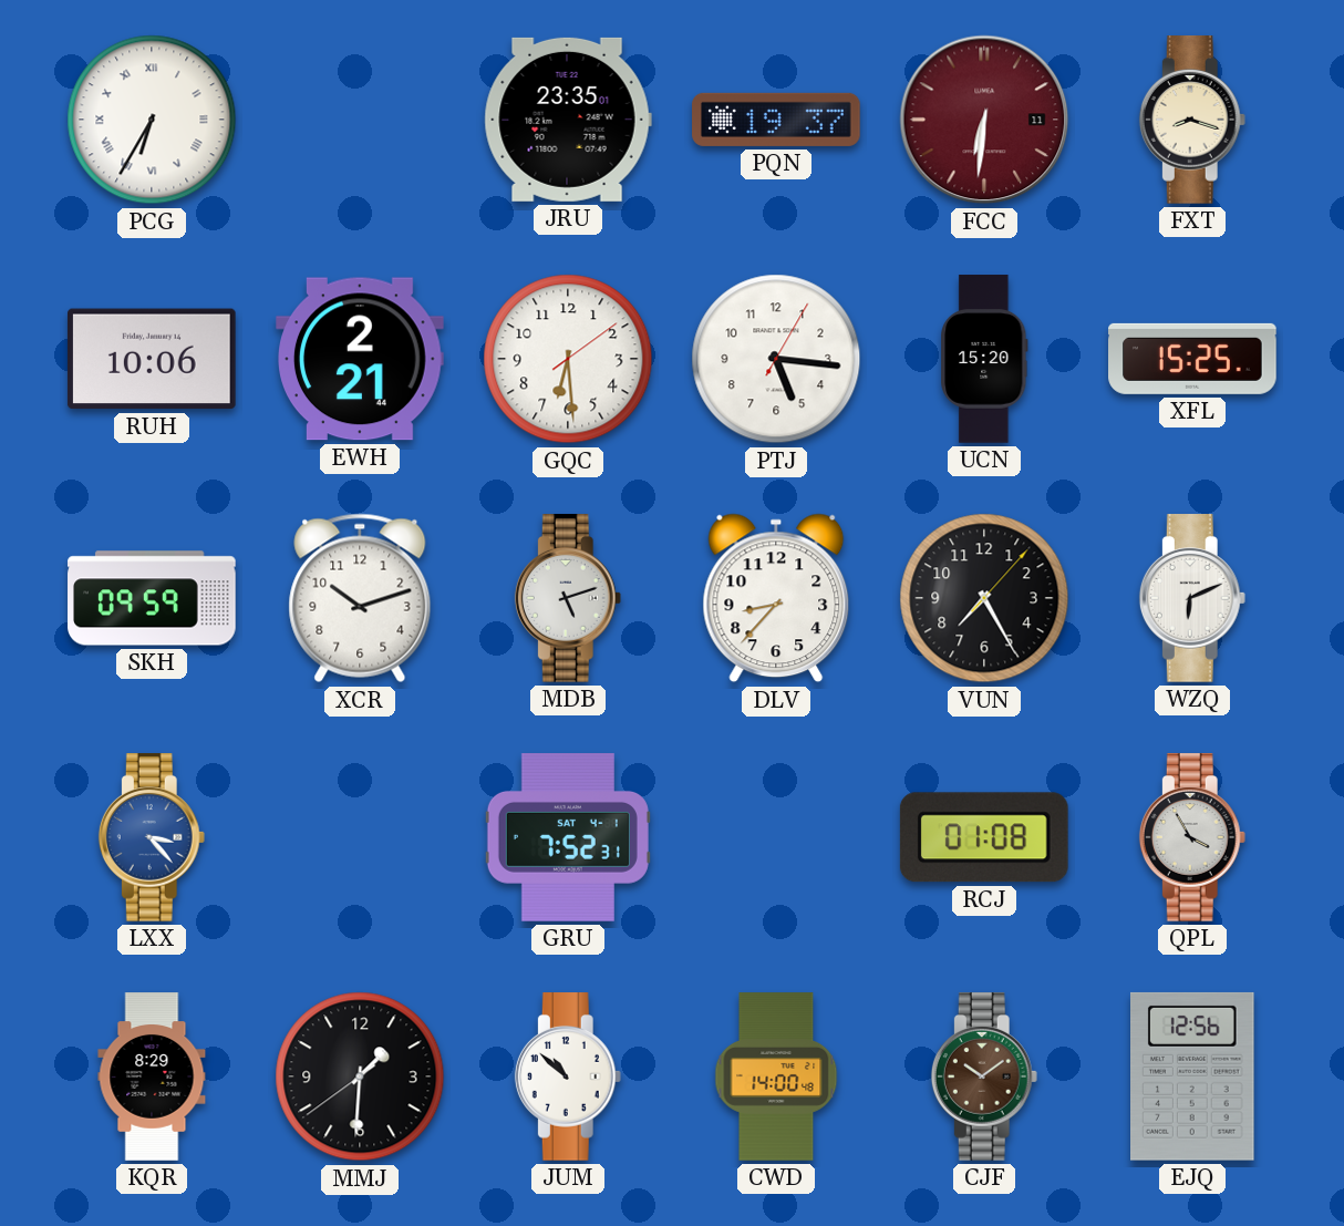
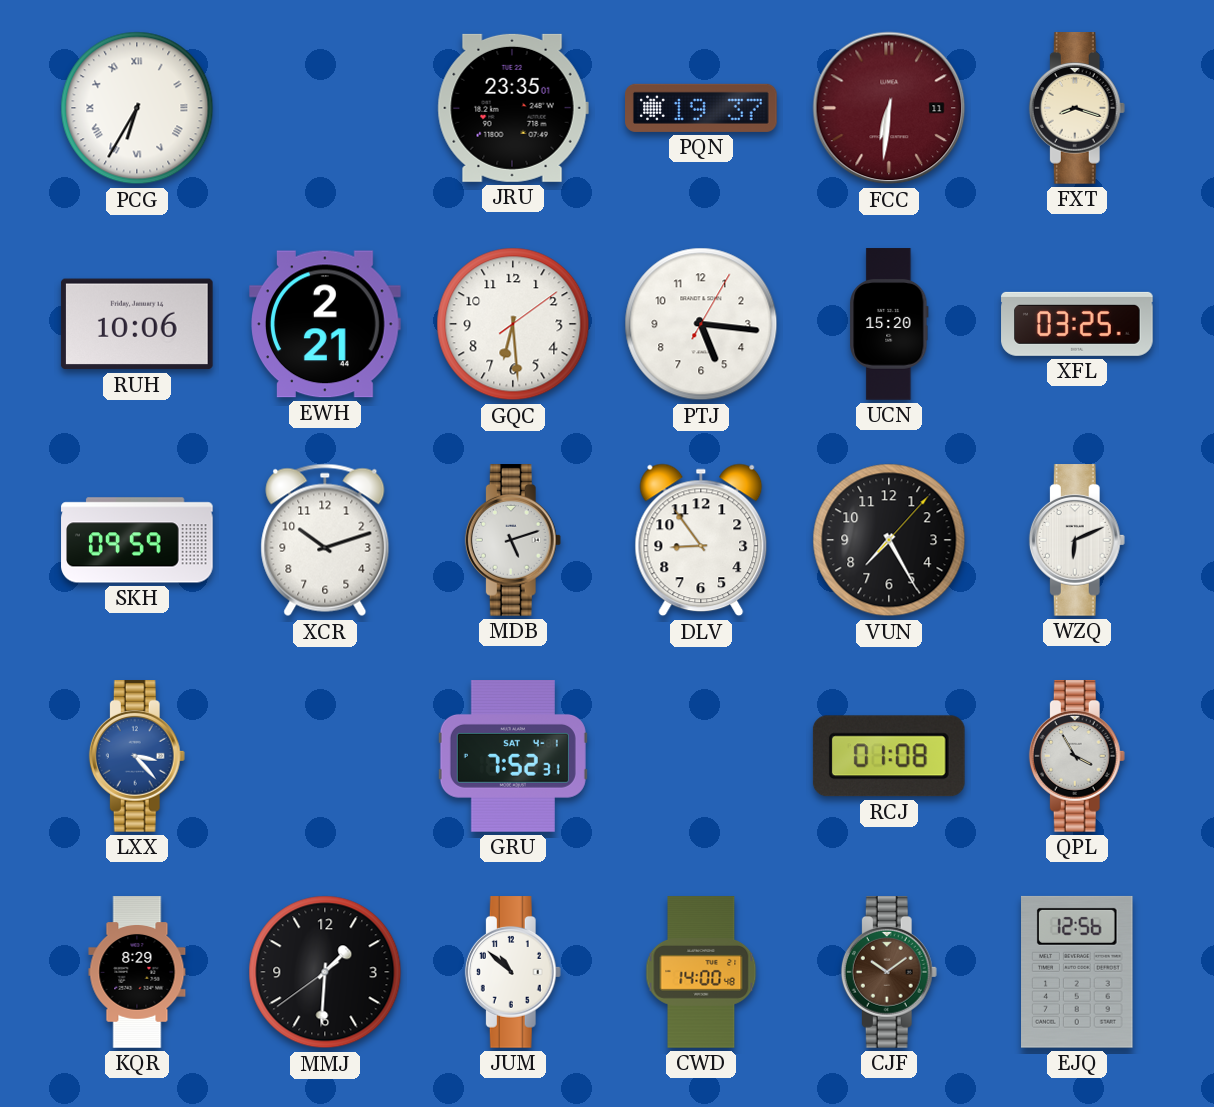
XFL: 15:25 -> 03:25 (1077, 324)
DLV: 8:37 -> 8:54 (701, 540)
